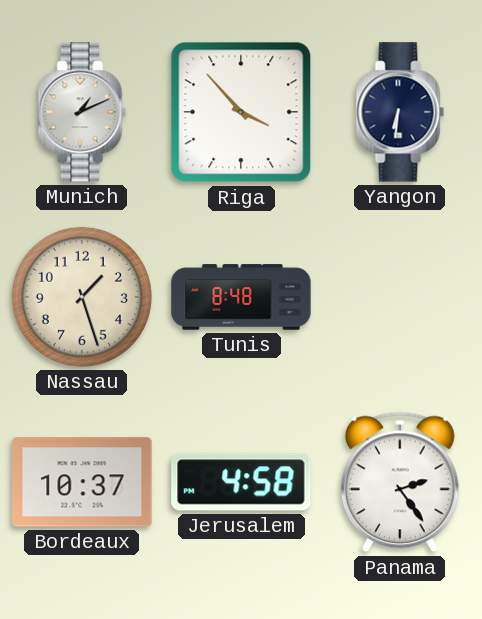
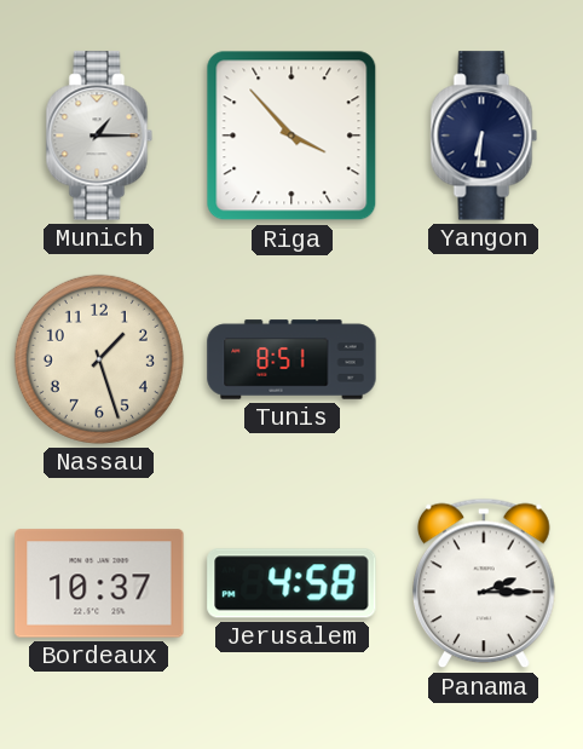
Munich: 1:11 -> 1:15 (99, 136)
Tunis: 8:48 -> 8:51 (291, 359)
Panama: 2:24 -> 2:15 (484, 583)
